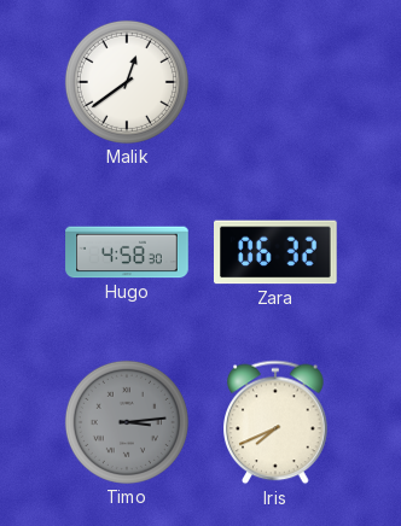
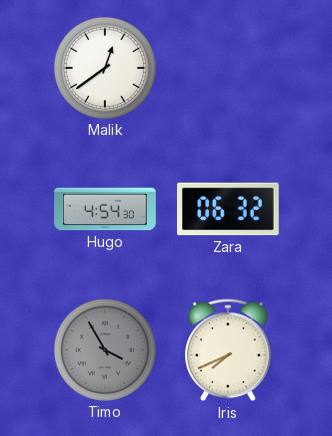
Hugo: 4:58 -> 4:54 (105, 209)
Timo: 3:14 -> 3:55 (105, 350)
